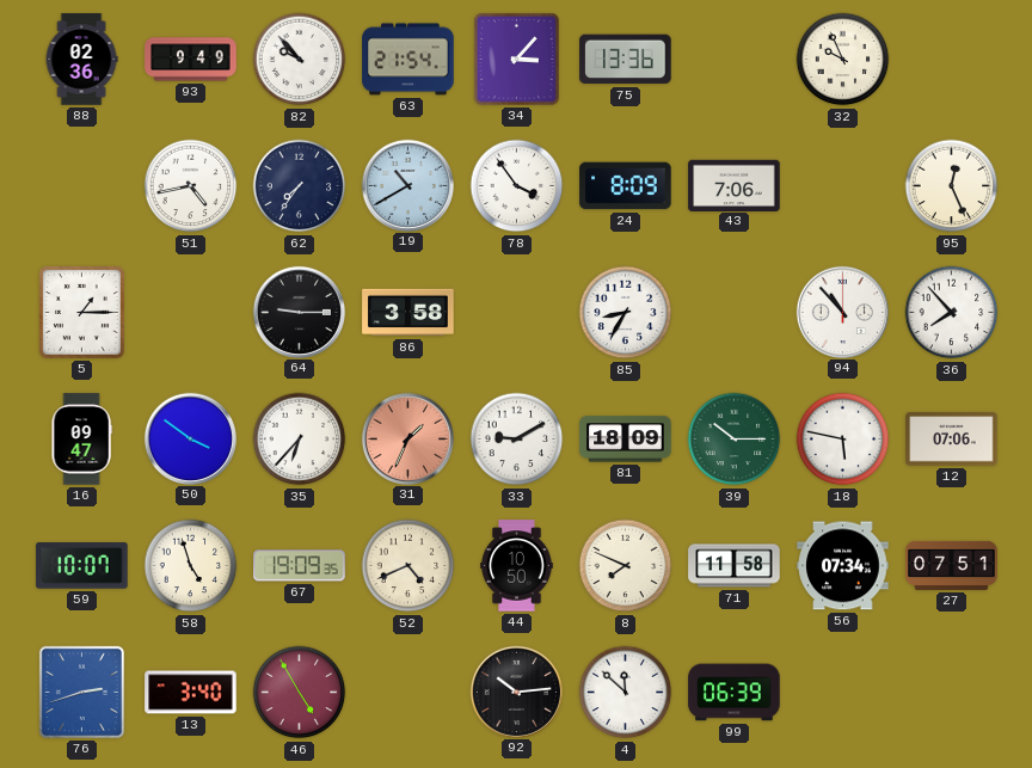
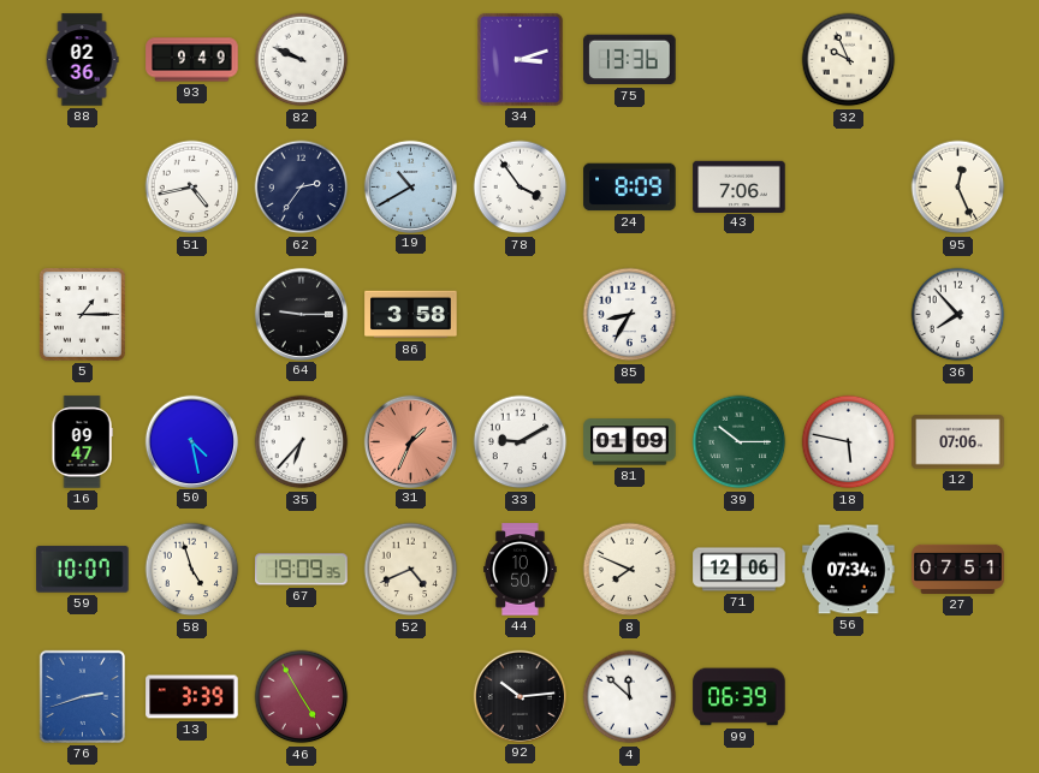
82: 9:53 -> 9:49 (302, 60)
63: 21:54 -> none (408, 60)
34: 3:07 -> 3:12 (519, 60)
62: 7:36 -> 2:36 (302, 188)
94: 10:53 -> none (842, 312)
50: 3:51 -> 4:28 (191, 441)
81: 18:09 -> 01:09 (630, 442)
71: 11:58 -> 12:06 (740, 570)
13: 3:40 -> 3:39 (192, 697)
